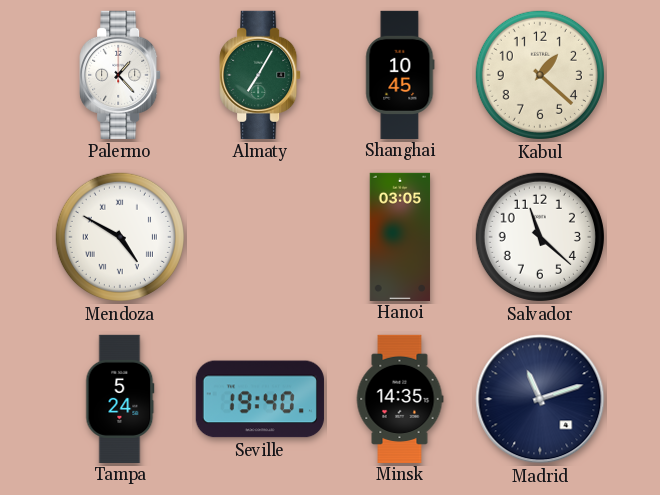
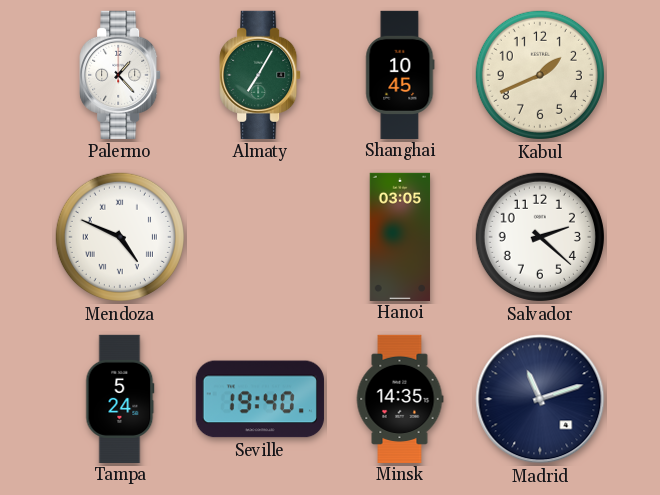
Kabul: 1:22 -> 1:41 (540, 75)
Mendoza: 4:50 -> 4:49 (120, 237)
Salvador: 11:22 -> 2:22 (540, 237)
